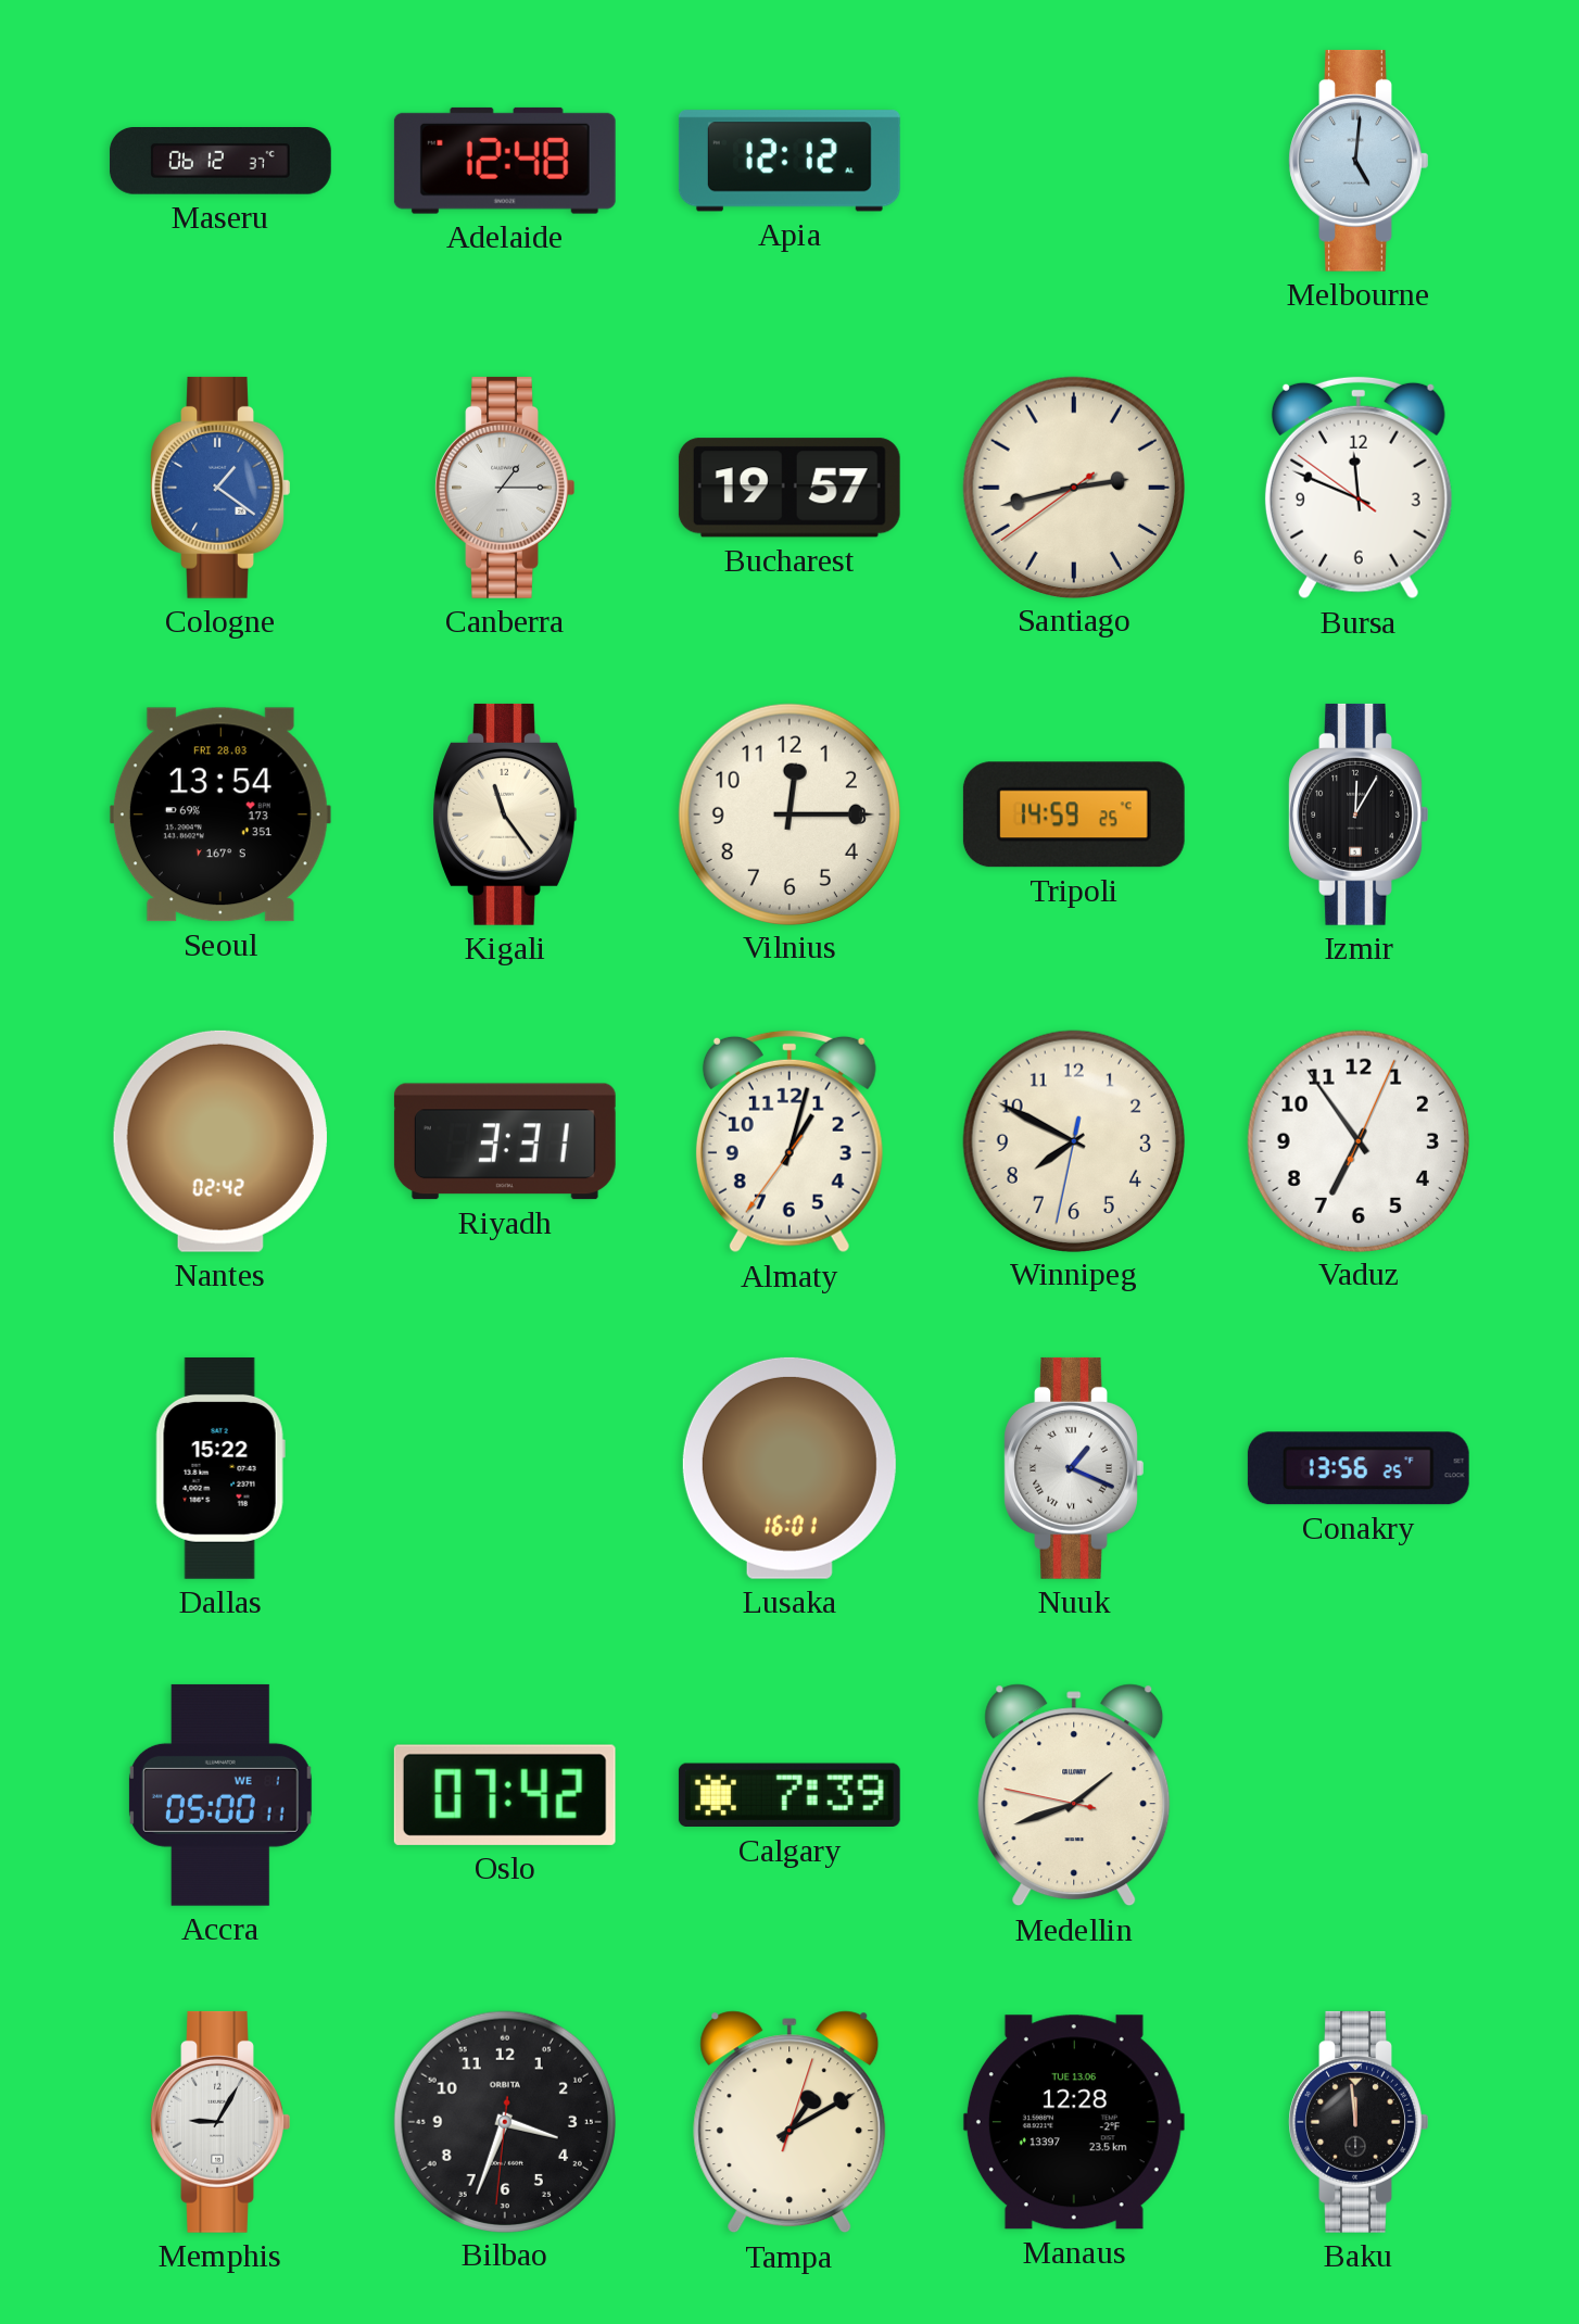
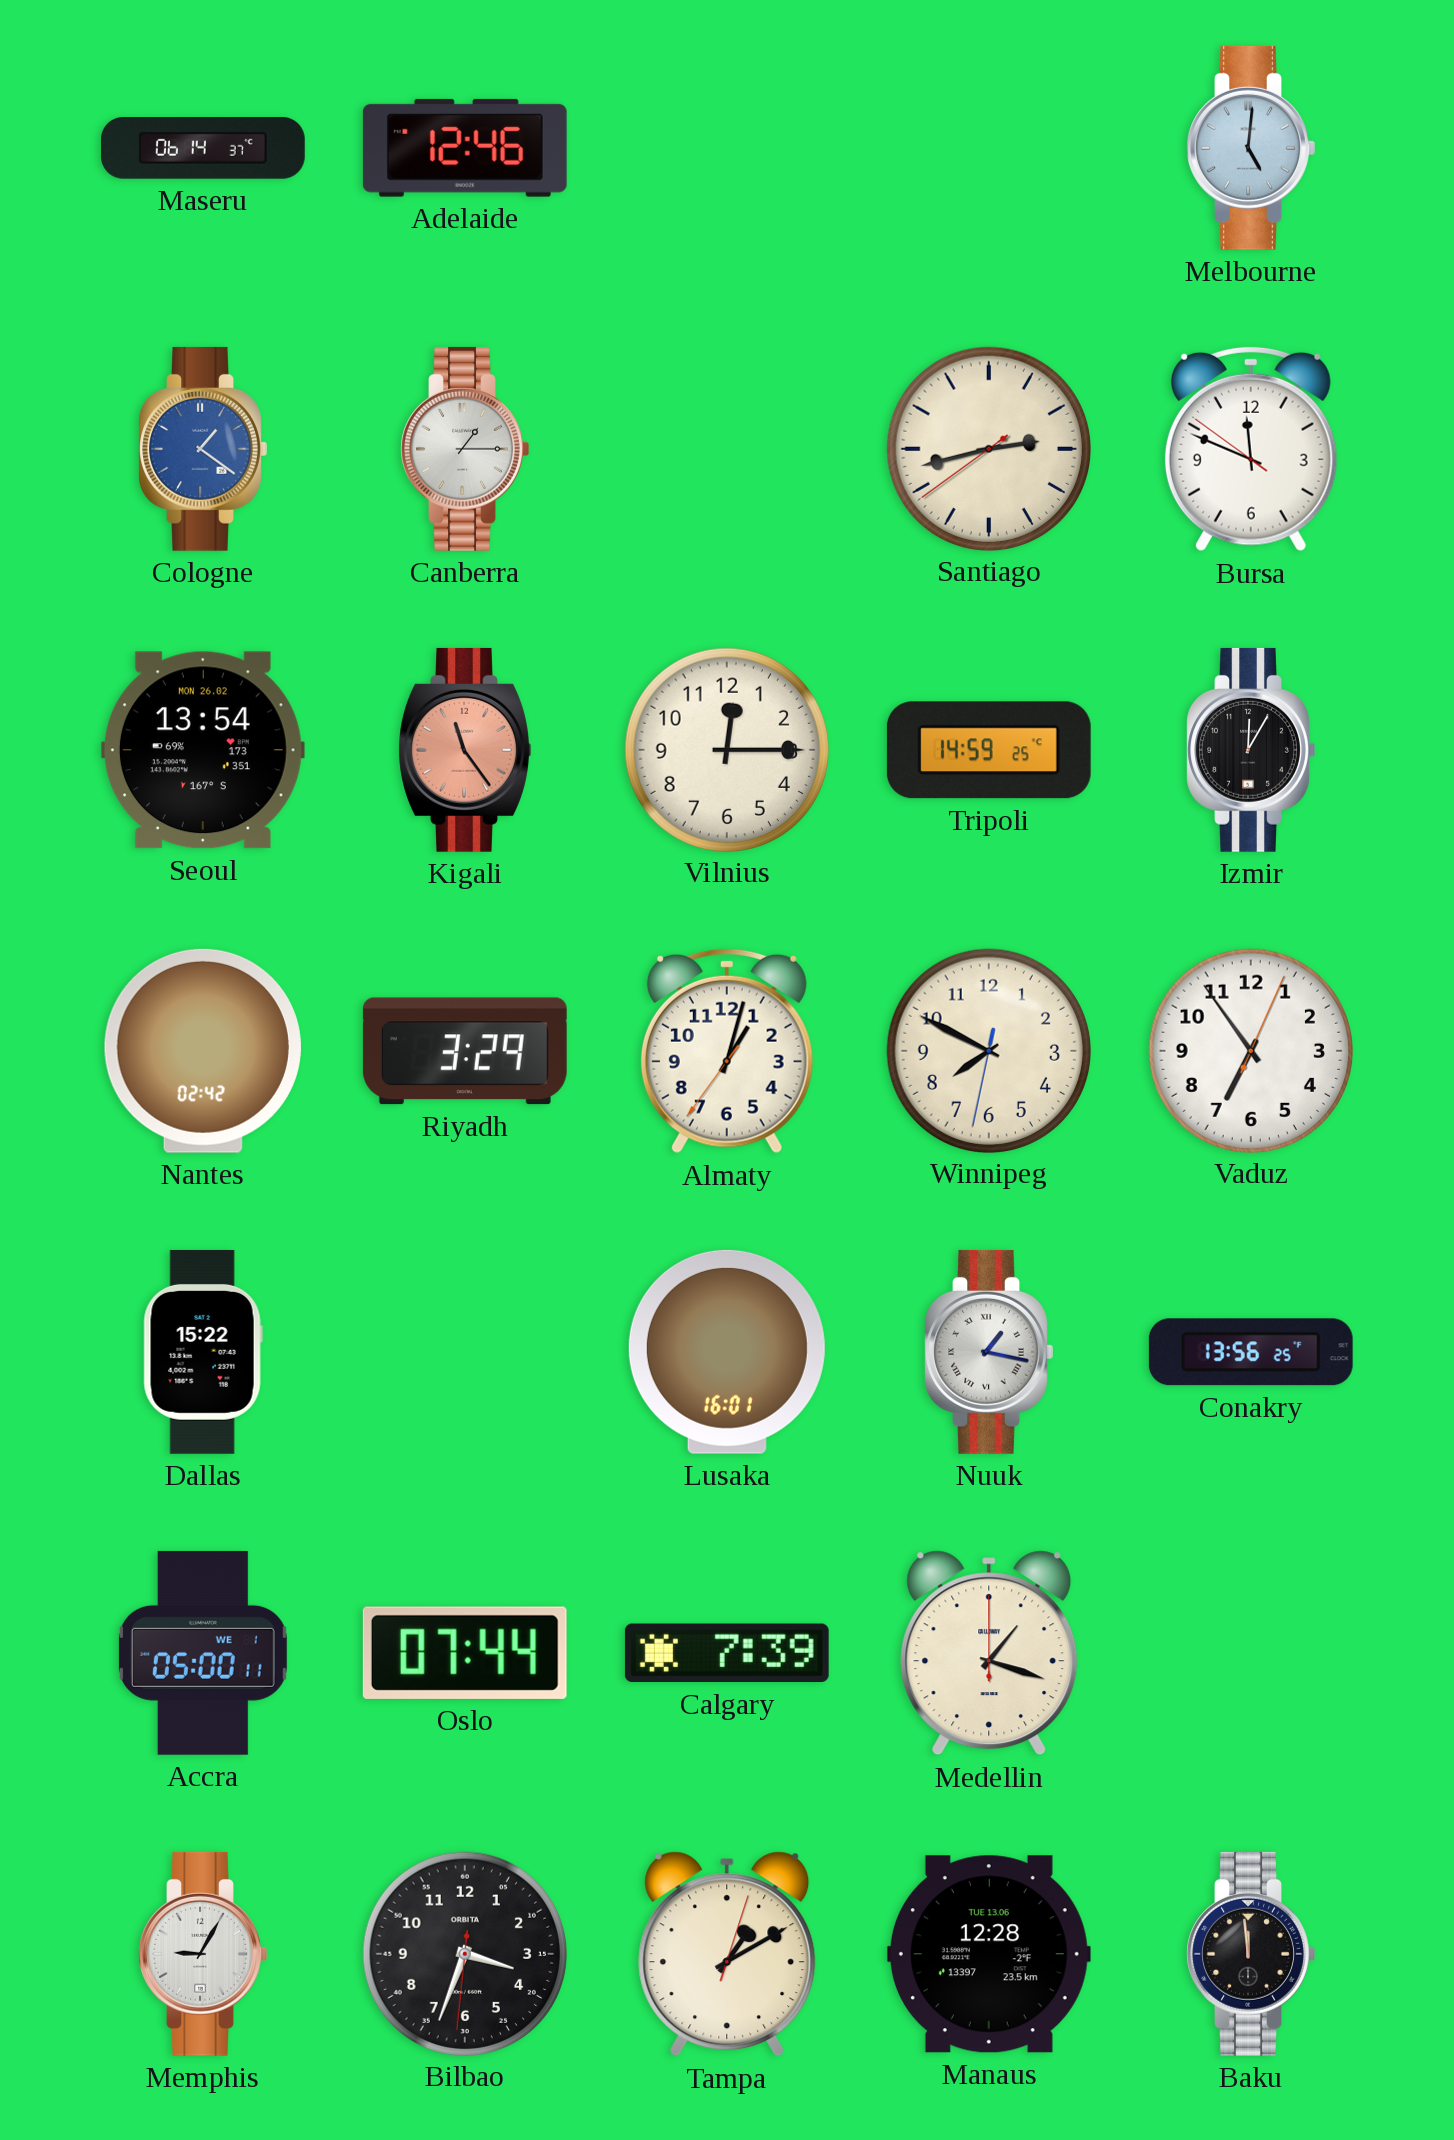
Maseru: 06:12 -> 06:14 (203, 149)
Adelaide: 12:48 -> 12:46 (465, 148)
Apia: 12:12 -> none (789, 161)
Bucharest: 19:57 -> none (789, 488)
Seoul date: FRI 28.03 -> MON 26.02 (203, 750)
Kigali dial: cream -> salmon (465, 750)
Riyadh: 3:31 -> 3:29 (465, 1051)
Nuuk: 1:19 -> 1:17 (989, 1352)
Oslo: 07:42 -> 07:44 (465, 1653)
Medellin: 1:41 -> 1:18 (989, 1653)
